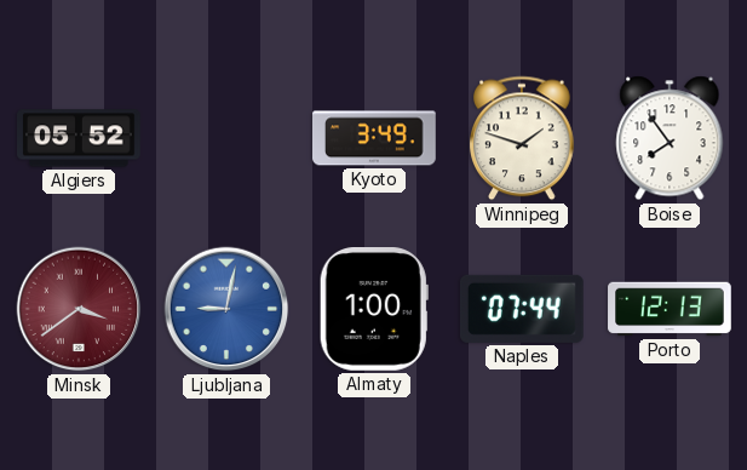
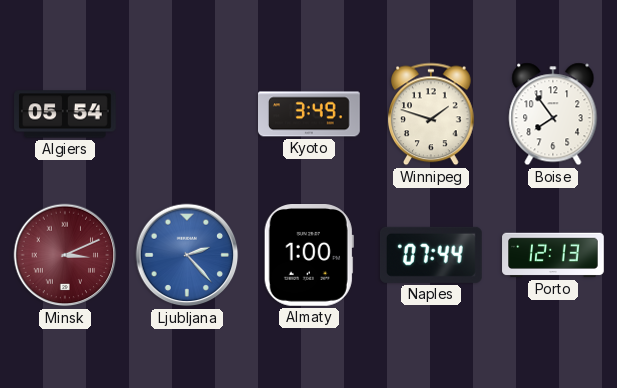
Algiers: 05:52 -> 05:54 (65, 114)
Minsk: 3:39 -> 3:11 (65, 255)
Ljubljana: 9:02 -> 2:23 (187, 255)
